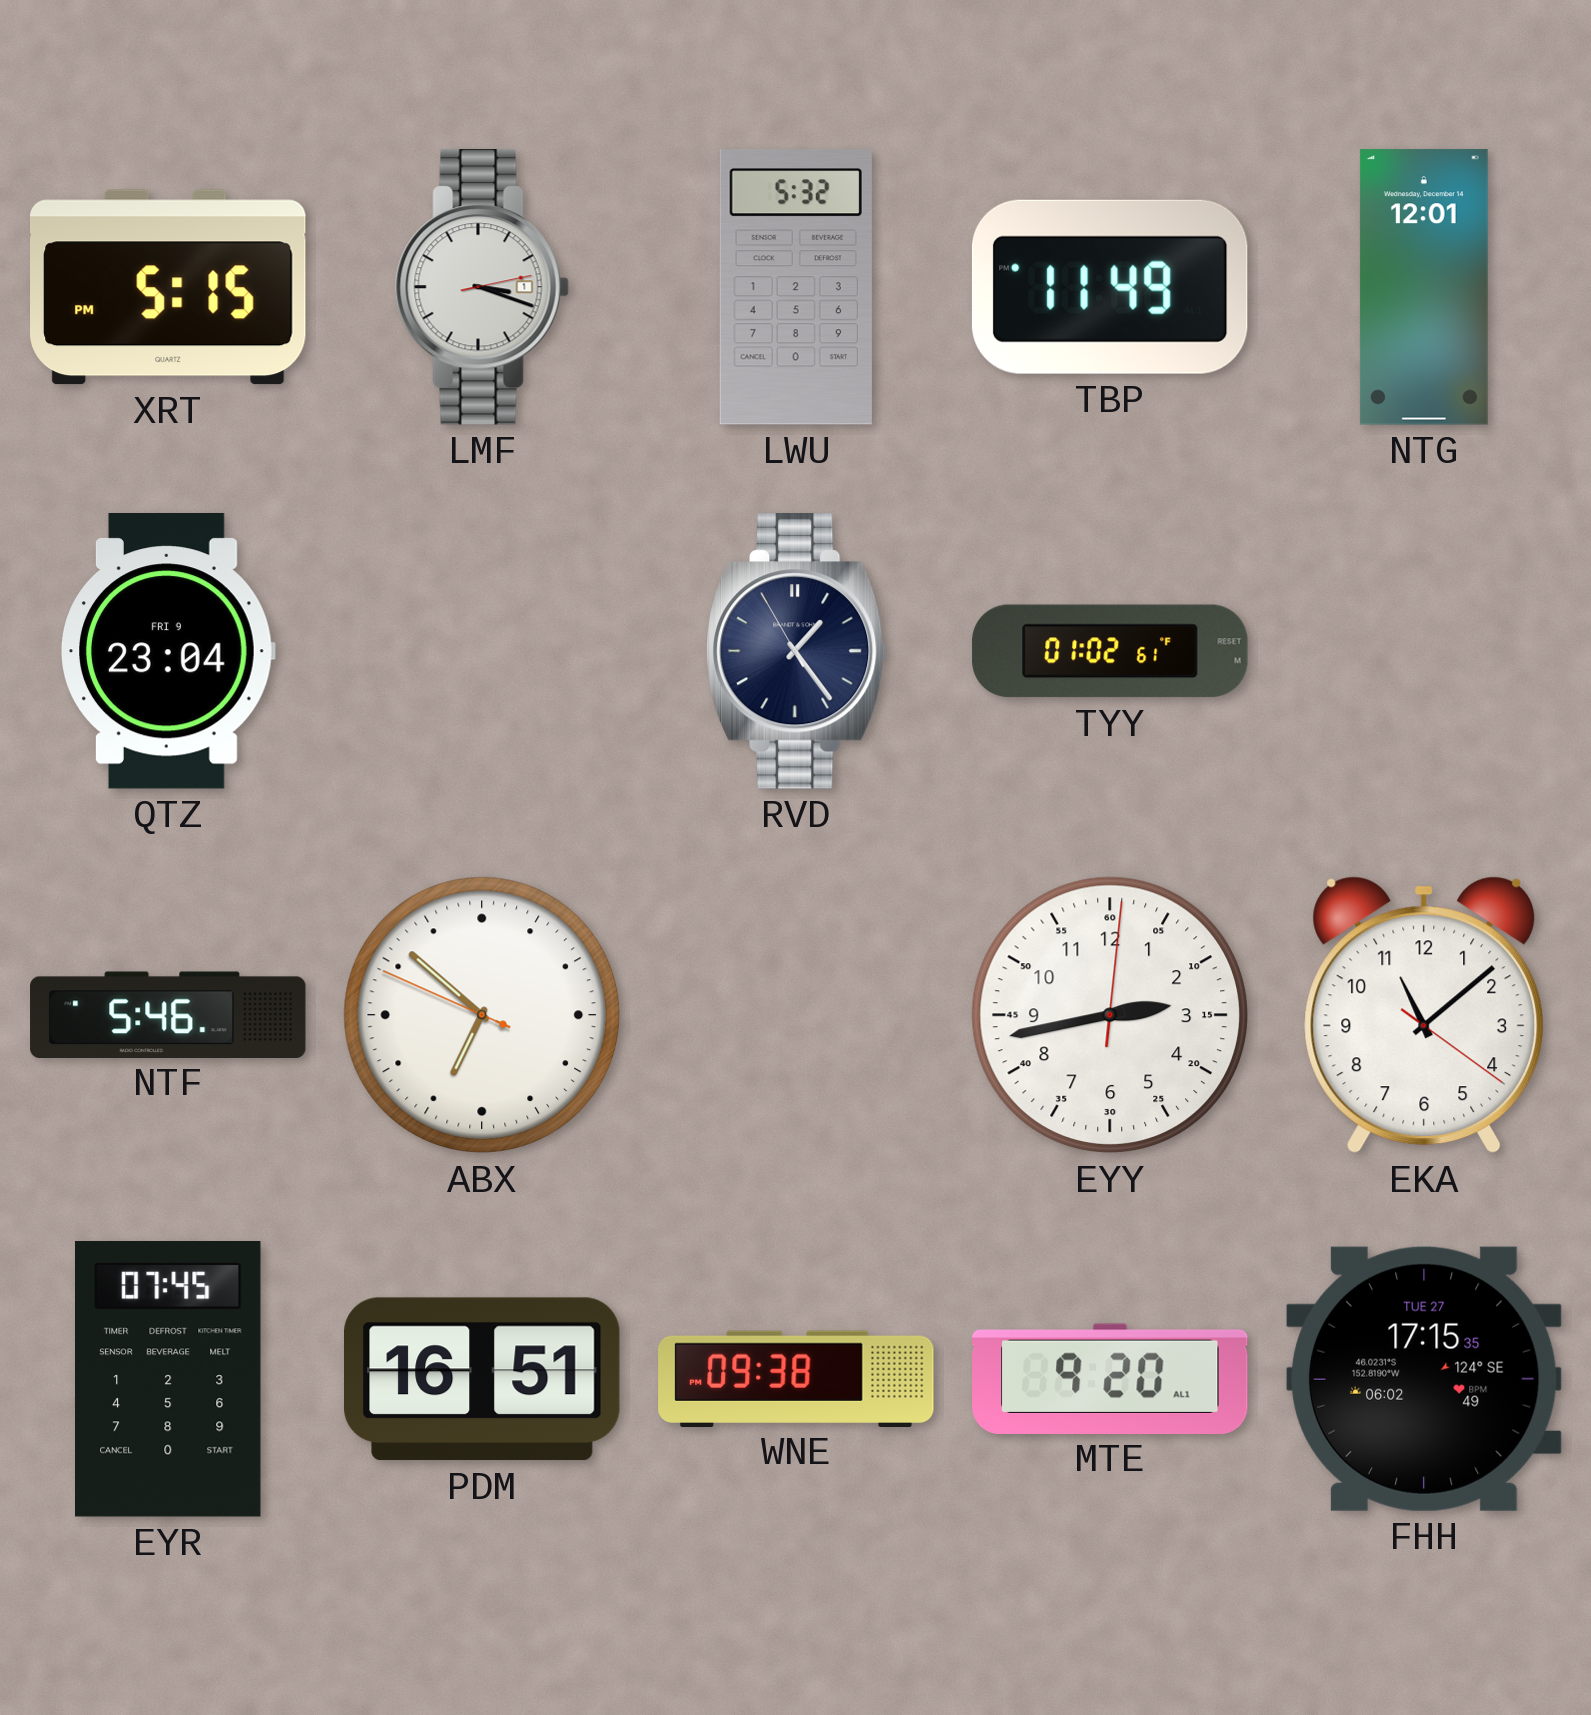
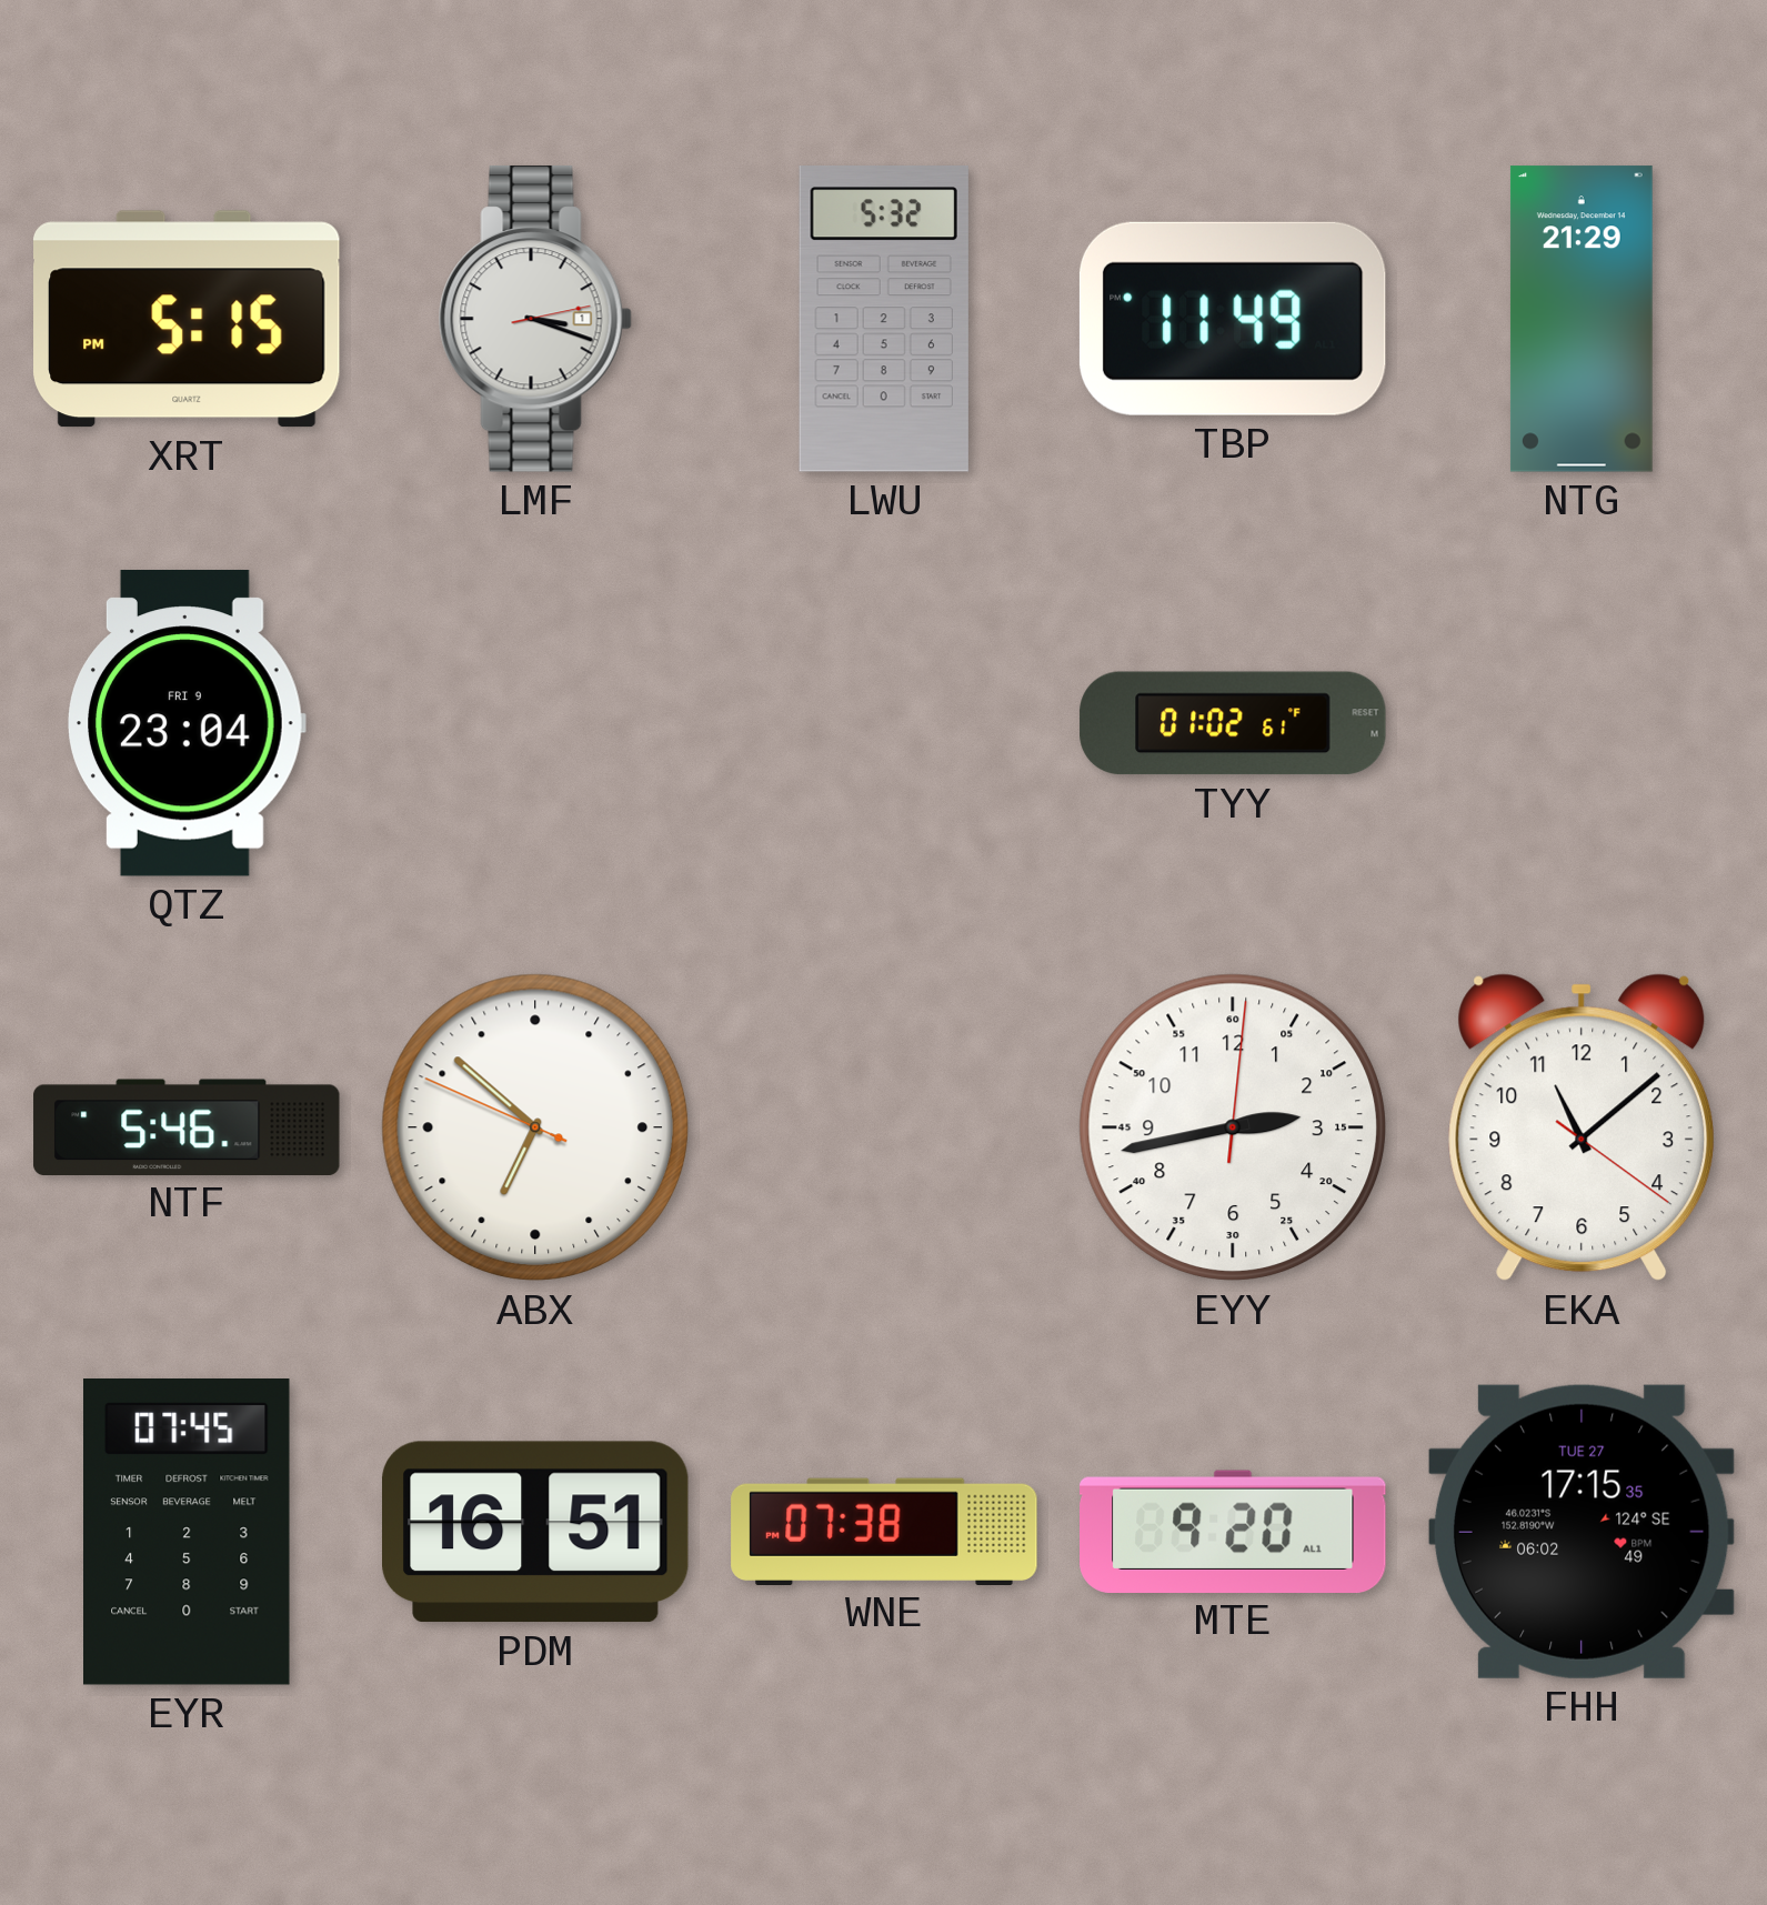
NTG: 12:01 -> 21:29 (1582, 319)
RVD: 1:23 -> none (797, 652)
WNE: 09:38 -> 07:38 (884, 1531)
